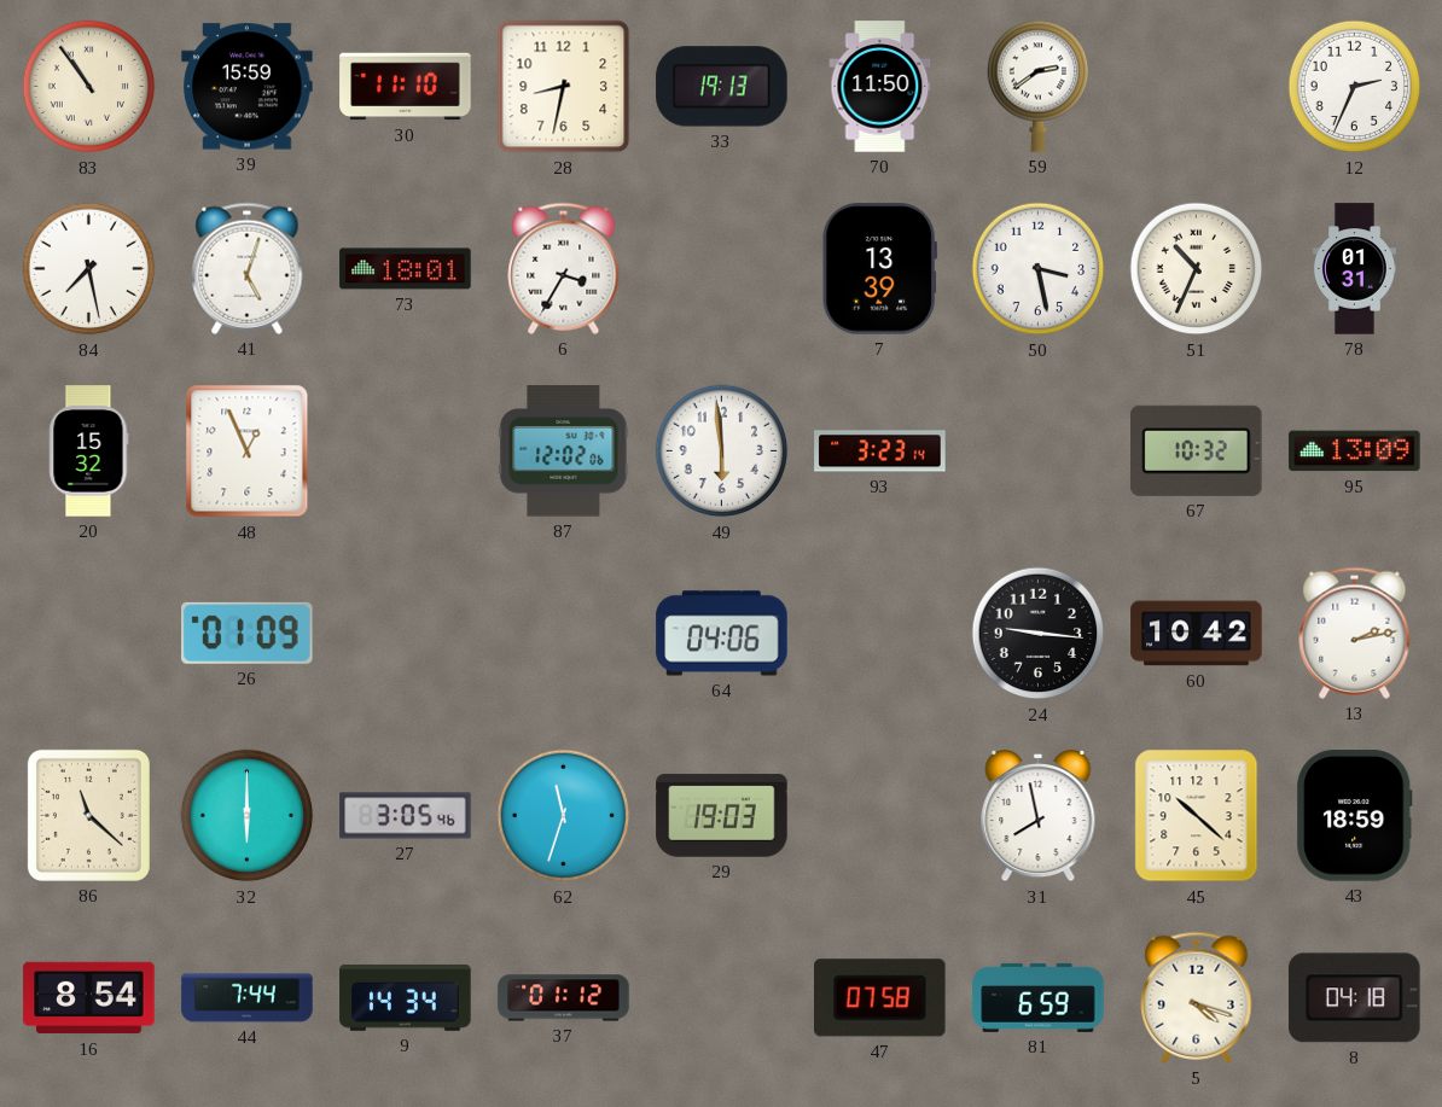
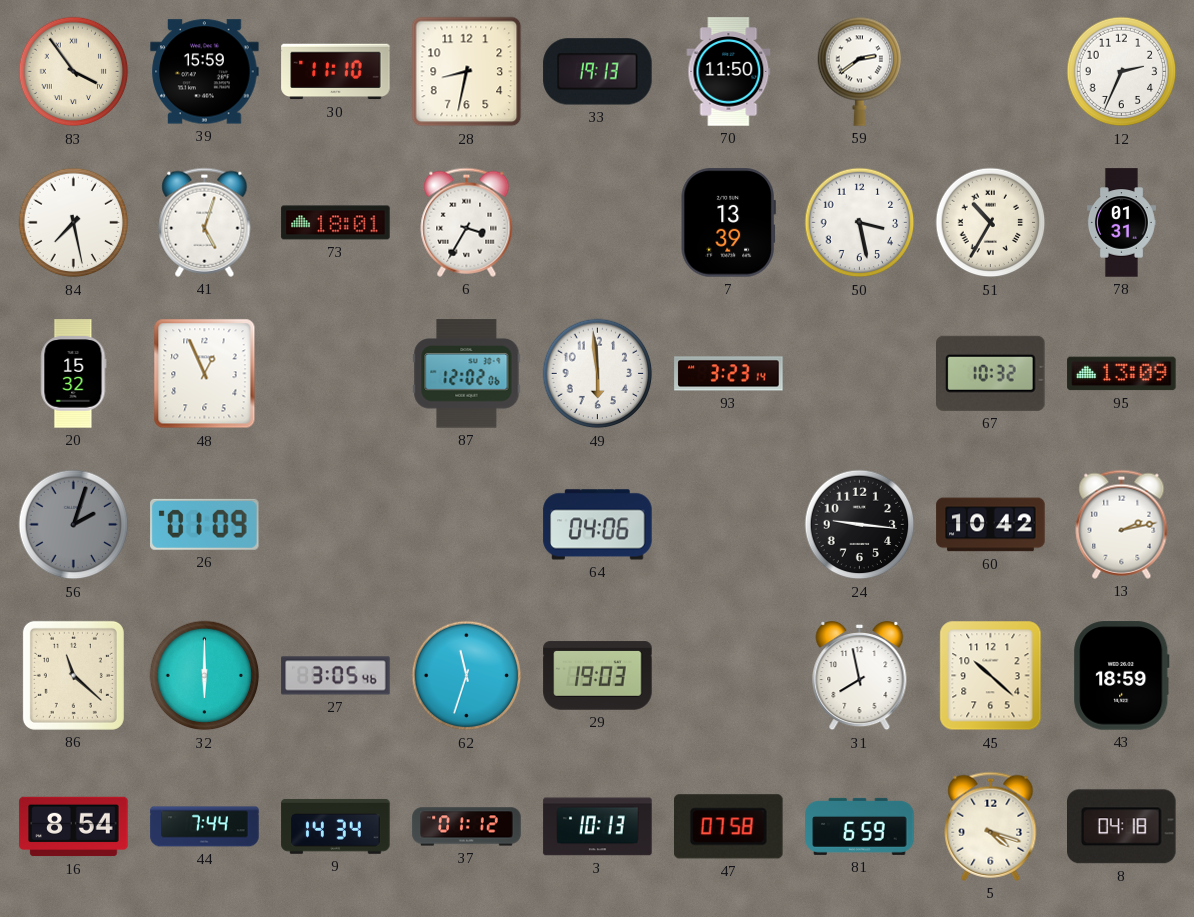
83: 10:54 -> 3:54 (74, 72)
51: 10:34 -> 10:35 (991, 223)
56: none -> 2:03 (74, 525)
3: none -> 10:13 (598, 827)
